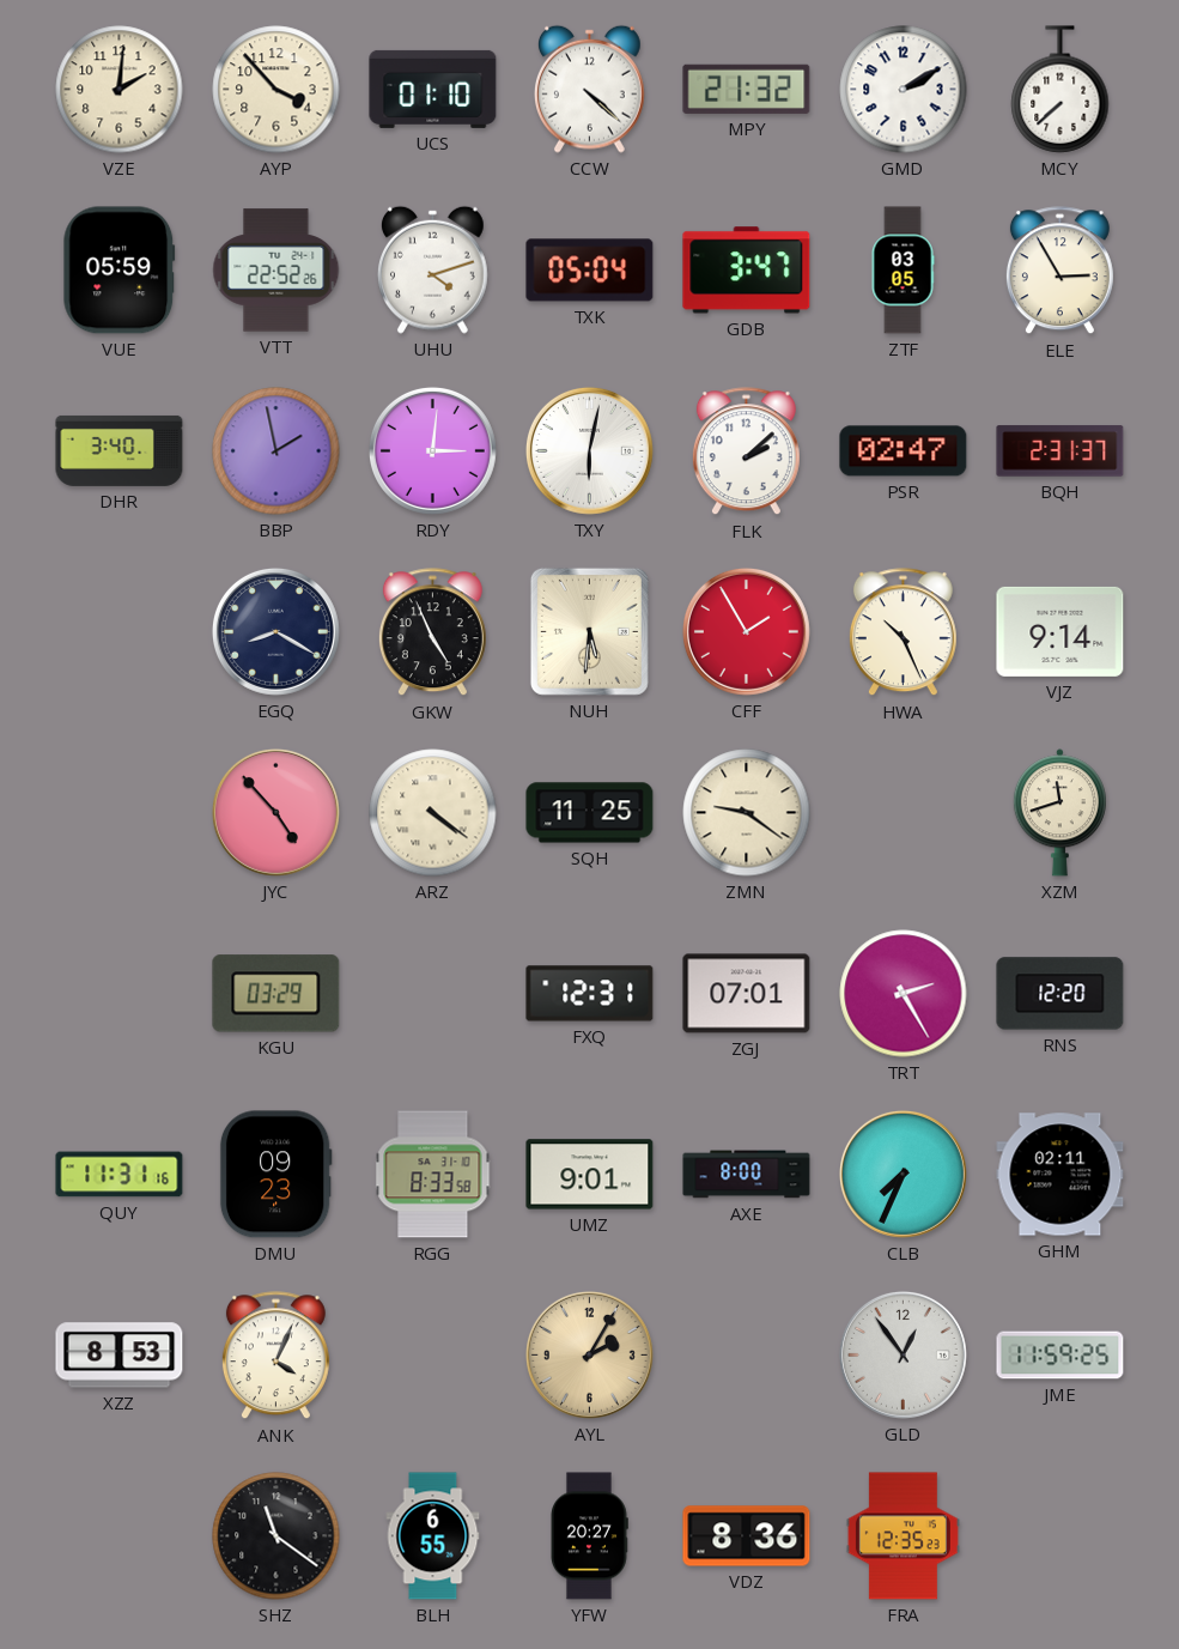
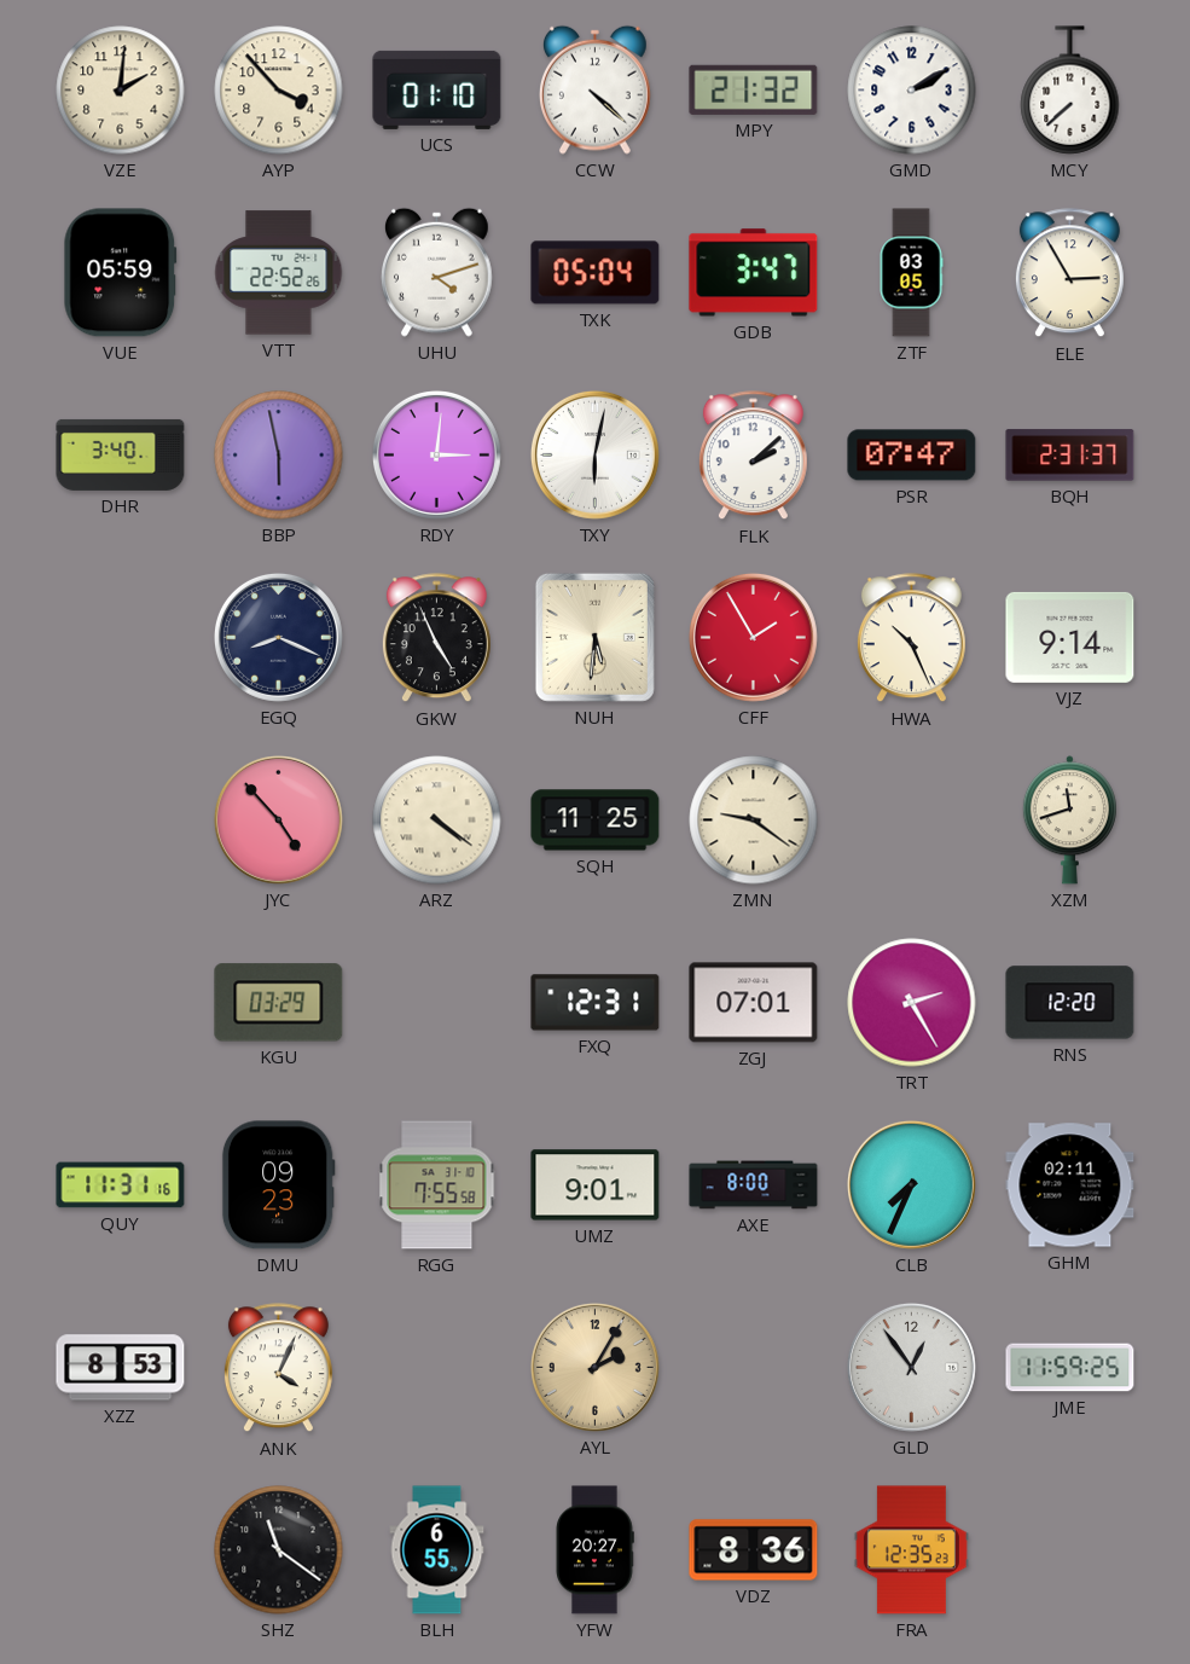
BBP: 1:58 -> 5:58 (279, 456)
PSR: 02:47 -> 07:47 (912, 456)
EGQ: 8:20 -> 8:19 (278, 637)
RGG: 8:33 -> 7:55 (437, 1185)
